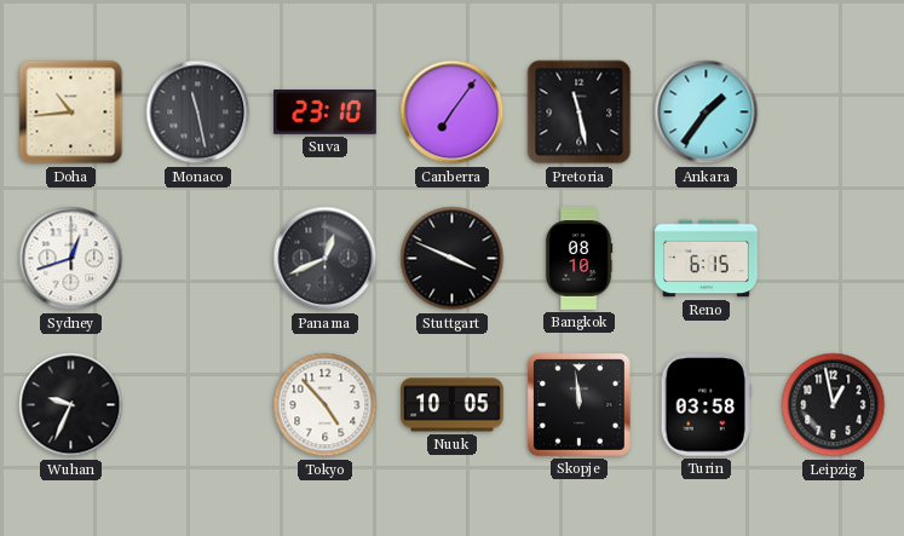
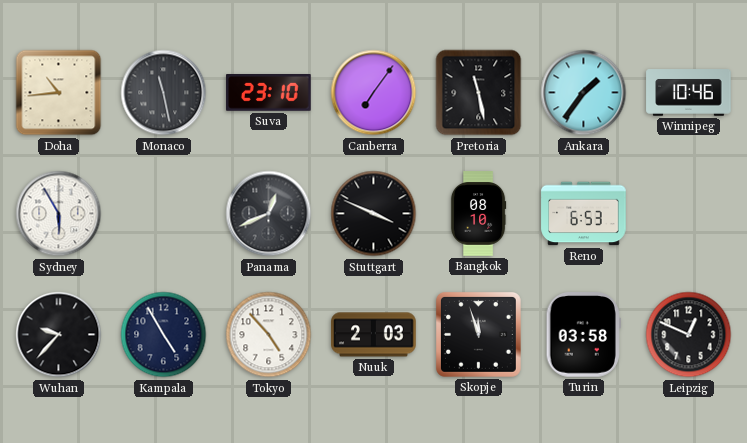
Winnipeg: none -> 10:46 (689, 93)
Sydney: 12:42 -> 5:55 (59, 214)
Reno: 6:15 -> 6:53 (584, 214)
Wuhan: 9:34 -> 9:37 (59, 335)
Kampala: none -> 4:55 (164, 335)
Nuuk: 10:05 -> 2:03 (374, 335)
Skopje: 11:59 -> 11:57 (478, 334)
Leipzig: 12:58 -> 12:49 (689, 335)
